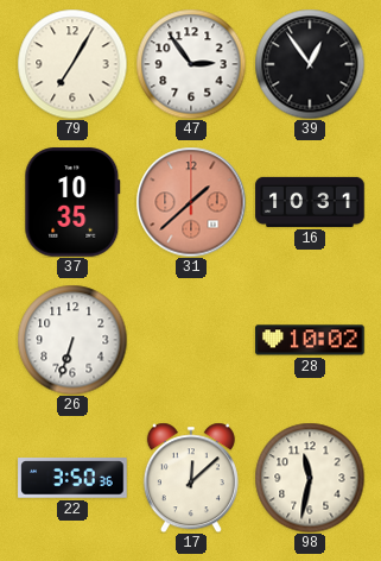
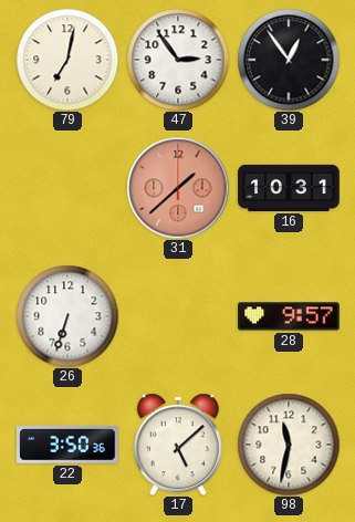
79: 7:05 -> 7:02 (67, 60)
37: 10:35 -> none (72, 202)
28: 10:02 -> 9:57 (289, 316)
17: 12:08 -> 5:08 (178, 445)
